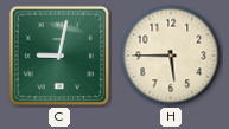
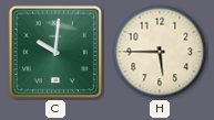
C: 9:02 -> 10:01 (55, 52)
